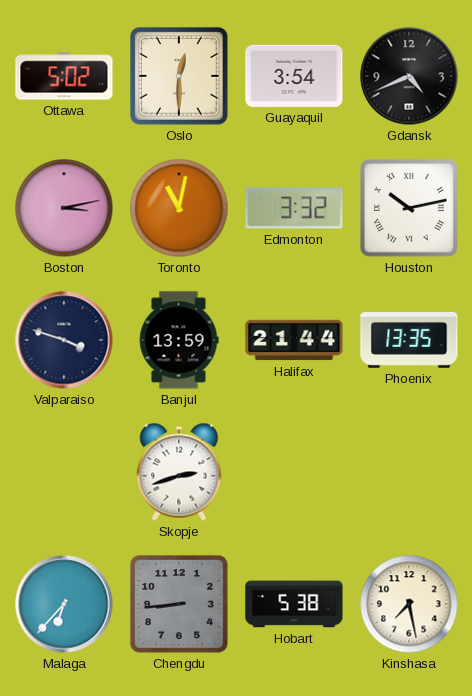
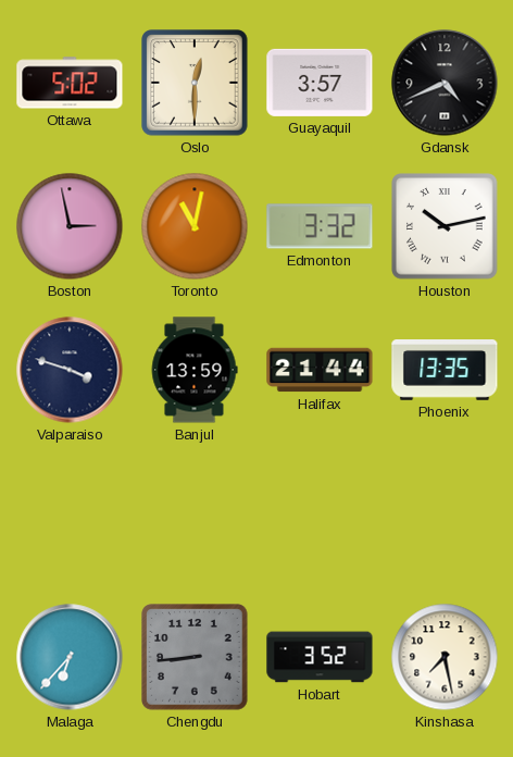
Guayaquil: 3:54 -> 3:57 (320, 83)
Boston: 3:13 -> 2:58 (70, 226)
Skopje: 2:42 -> none (179, 472)
Hobart: 5:38 -> 3:52 (320, 657)
